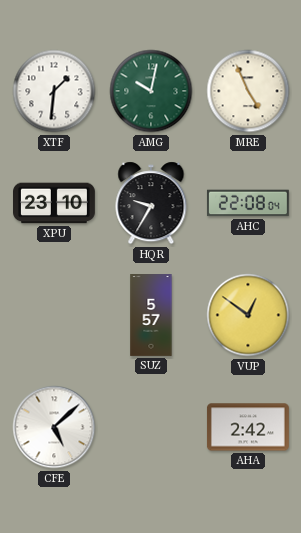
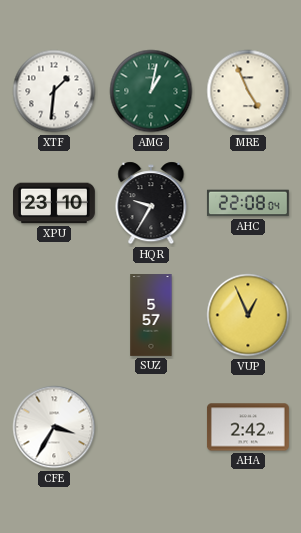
AMG: 10:02 -> 1:02 (151, 91)
VUP: 12:51 -> 12:56 (248, 315)
CFE: 5:08 -> 3:35 (54, 427)
